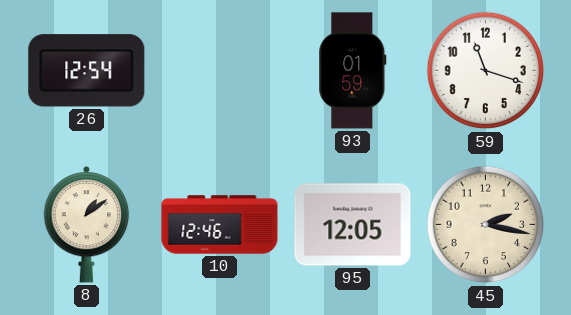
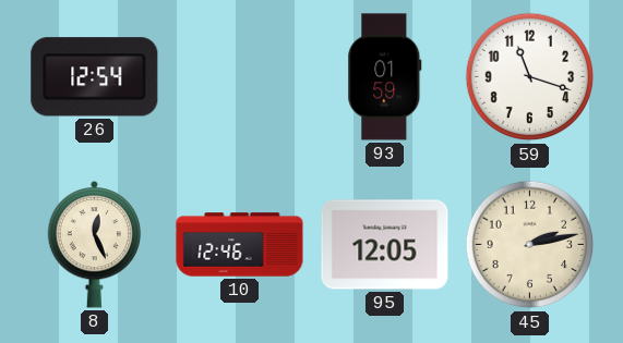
8: 1:09 -> 12:26 (95, 244)
45: 2:17 -> 2:13 (530, 245)
